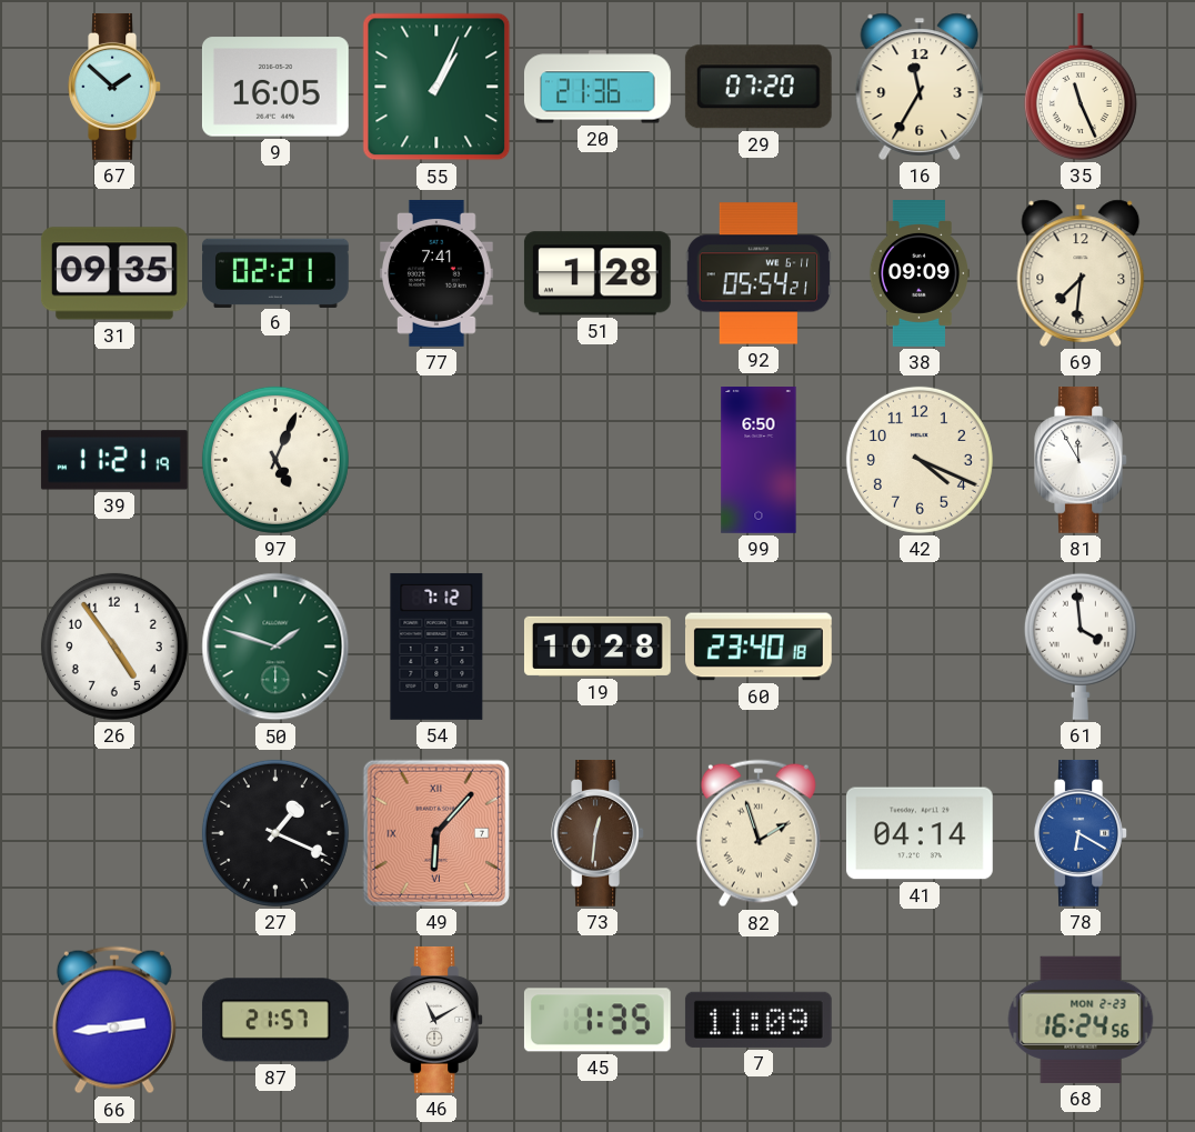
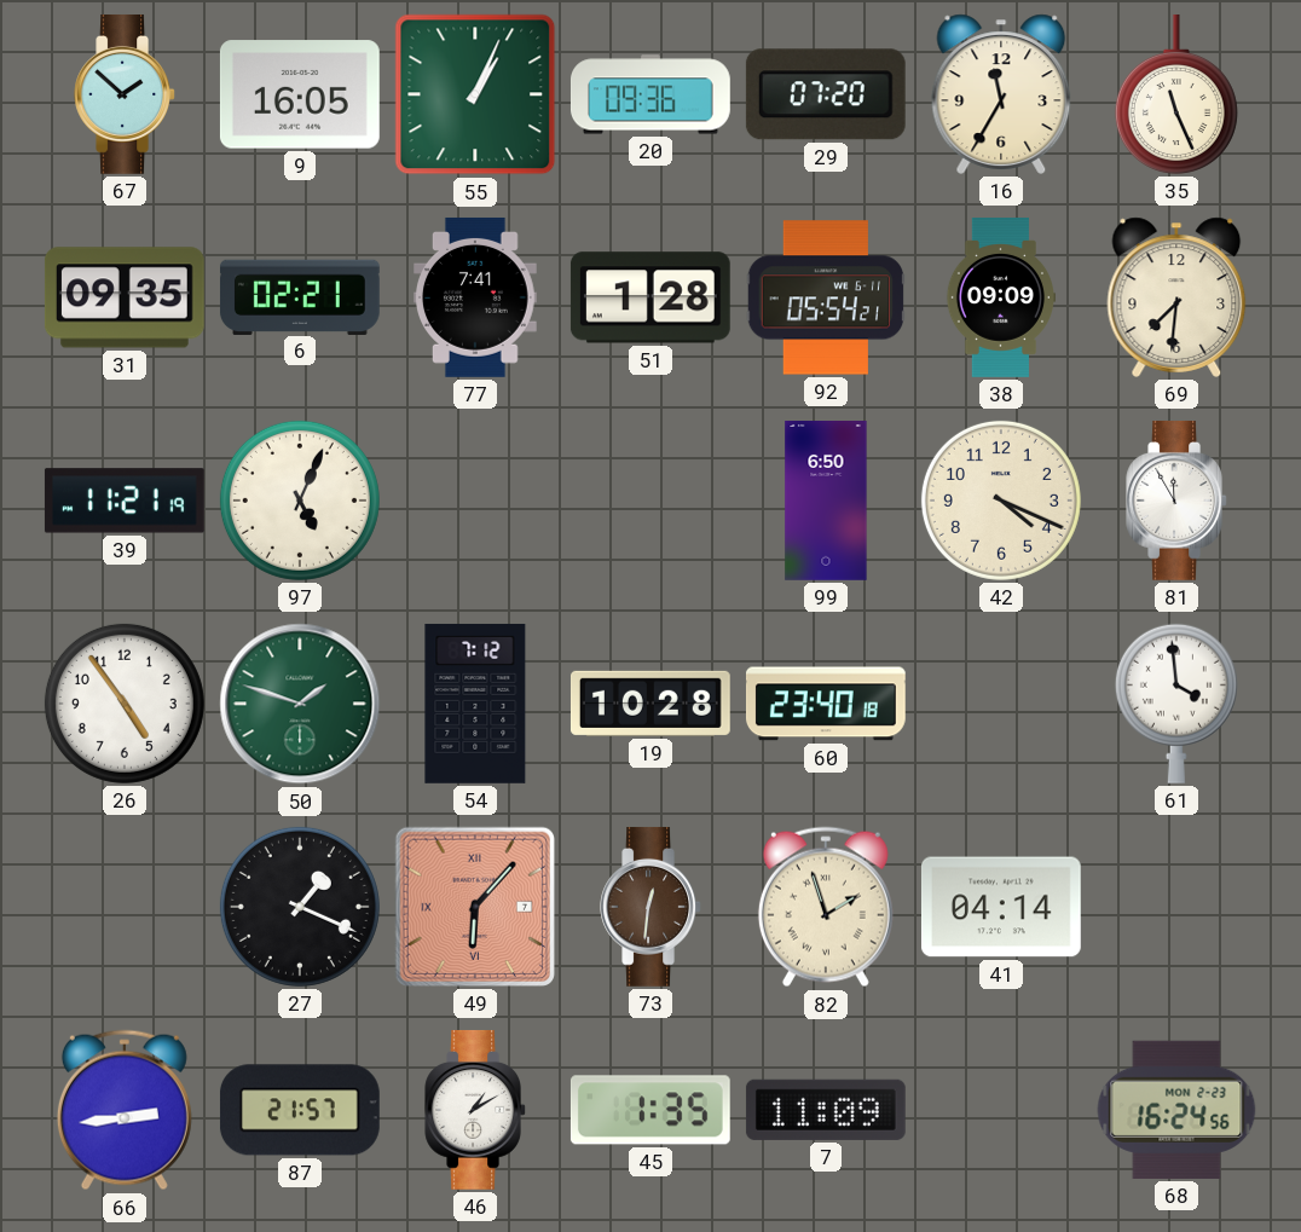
20: 21:36 -> 09:36 (650, 94)
78: 6:20 -> none (1081, 833)
46: 11:10 -> 1:10 (475, 1110)
